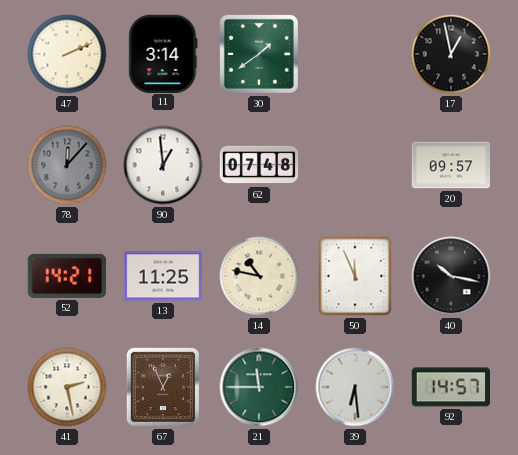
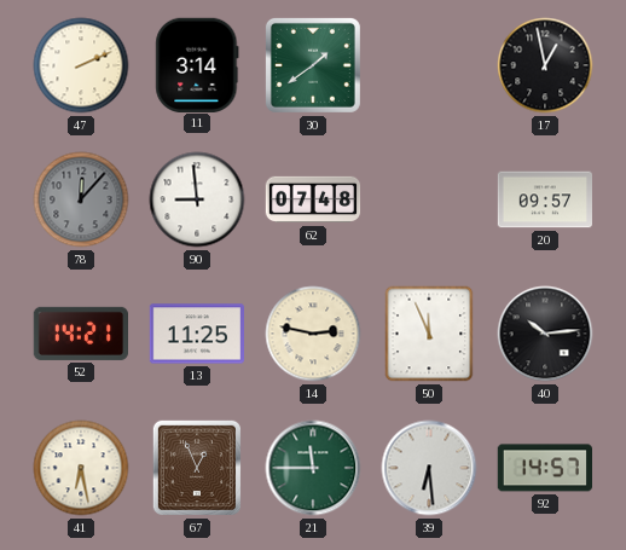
90: 12:59 -> 8:59 (197, 199)
14: 10:47 -> 2:47 (313, 334)
40: 10:17 -> 10:14 (545, 334)
41: 2:28 -> 6:28 (81, 468)
